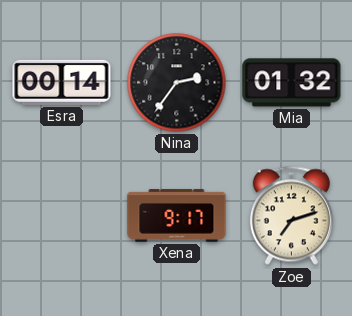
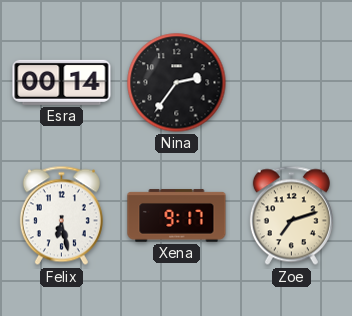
Mia: 01:32 -> none (292, 83)
Felix: none -> 6:28 (61, 216)
